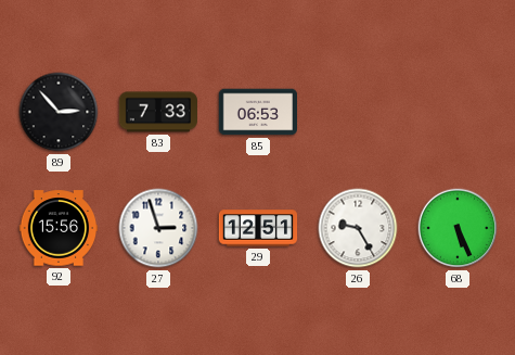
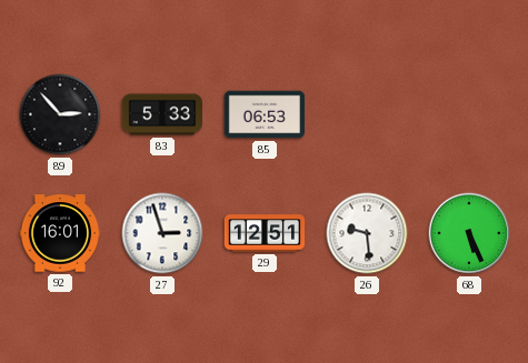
83: 7:33 -> 5:33 (161, 114)
92: 15:56 -> 16:01 (59, 233)
26: 9:25 -> 9:29 (367, 233)
